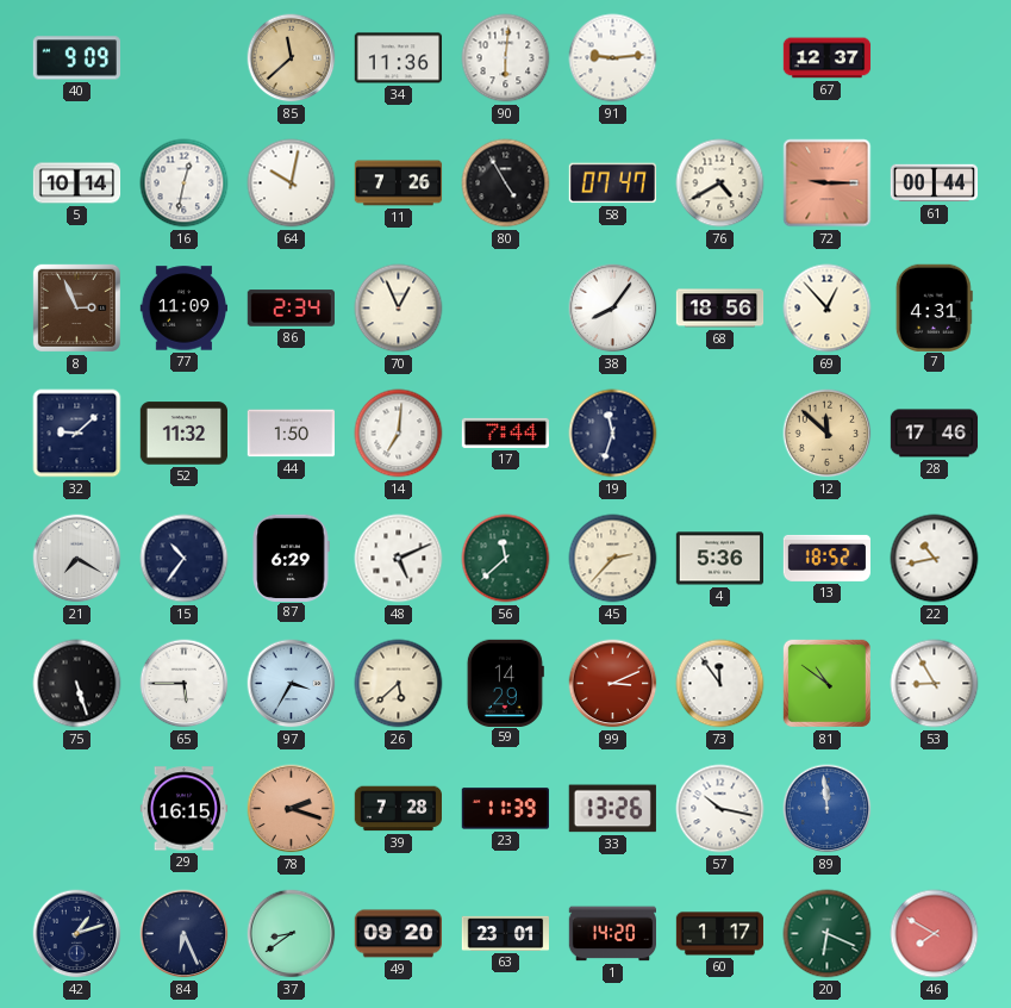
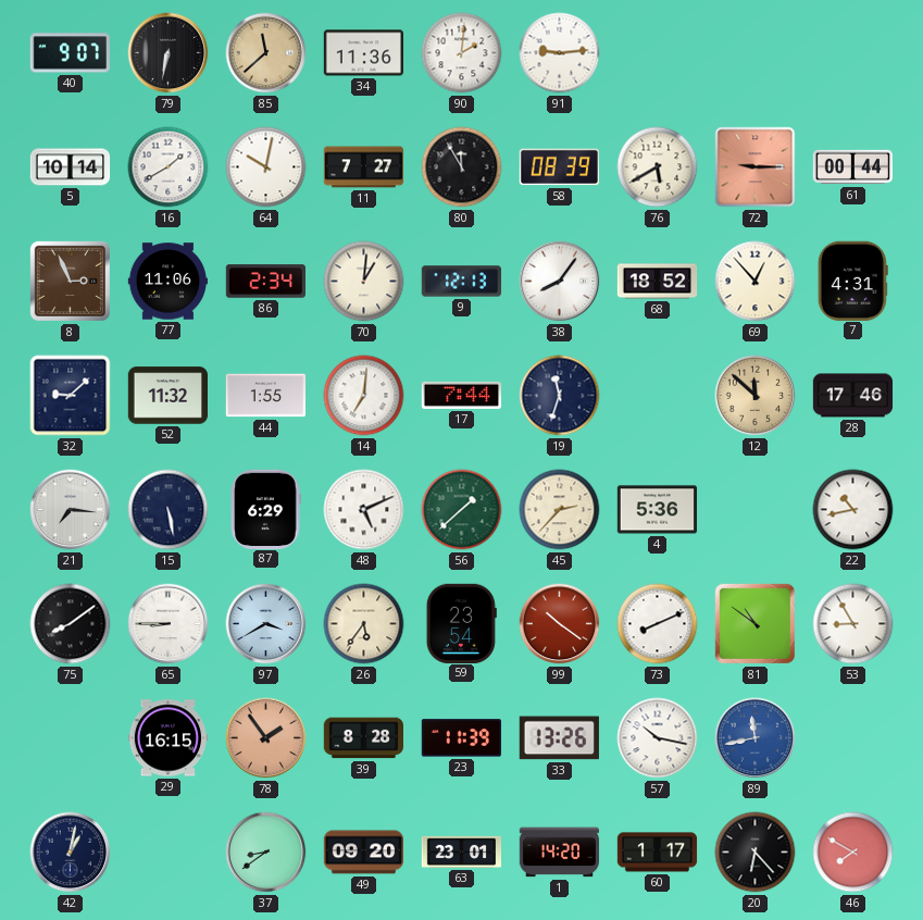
40: 9:09 -> 9:07 (70, 53)
79: none -> 6:32 (169, 53)
90: 6:01 -> 2:01 (462, 53)
67: 12:37 -> none (828, 58)
16: 12:32 -> 1:40 (169, 167)
11: 7:26 -> 7:27 (364, 167)
80: 4:55 -> 11:55 (462, 167)
58: 07:47 -> 08:39 (559, 167)
76: 4:40 -> 5:40 (658, 167)
77: 11:09 -> 11:06 (169, 282)
70: 12:56 -> 1:01 (364, 282)
9: none -> 12:13 (462, 282)
68: 18:56 -> 18:52 (658, 282)
44: 1:50 -> 1:55 (265, 396)
21: 7:20 -> 7:16 (71, 510)
15: 10:36 -> 5:28 (169, 510)
56: 11:38 -> 1:38 (462, 510)
13: 18:52 -> none (826, 558)
75: 5:27 -> 8:09 (71, 624)
65: 5:45 -> 8:45 (169, 624)
97: 3:35 -> 3:40 (266, 624)
26: 5:38 -> 5:36 (364, 624)
59: 14:29 -> 23:54 (461, 623)
99: 3:11 -> 10:21 (560, 624)
73: 11:54 -> 8:11 (658, 624)
78: 2:18 -> 1:54 (266, 738)
39: 7:28 -> 8:28 (363, 738)
89: 11:59 -> 11:43 (756, 738)
42: 1:12 -> 1:02 (71, 853)
84: 6:26 -> none (185, 934)
20: 6:19 -> 6:23 (756, 853)
20 dial: green -> black (756, 853)
